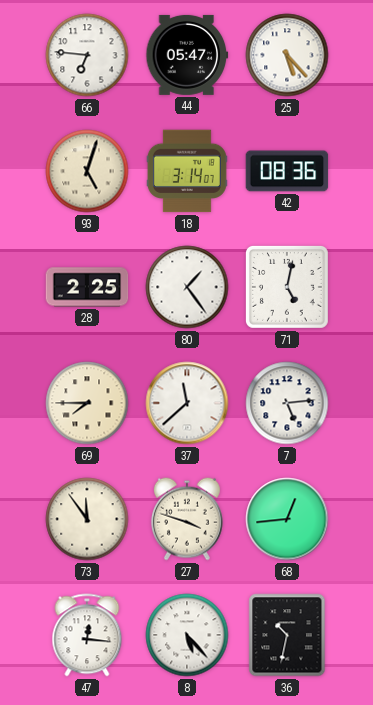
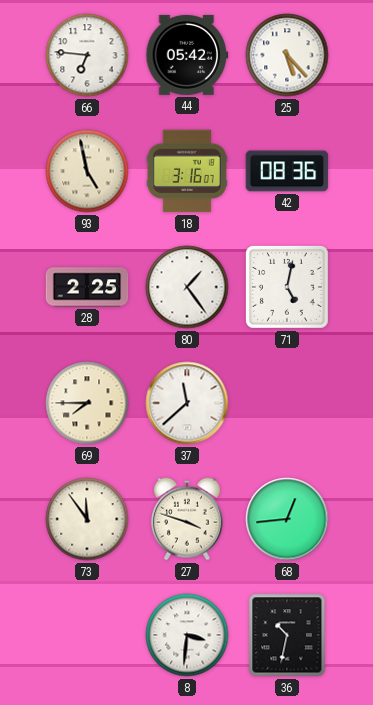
44: 05:47 -> 05:42 (187, 55)
93: 5:03 -> 4:58 (87, 171)
18: 3:14 -> 3:16 (187, 171)
7: 5:14 -> none (287, 403)
47: 12:16 -> none (87, 635)
8: 5:23 -> 3:31 (187, 635)
